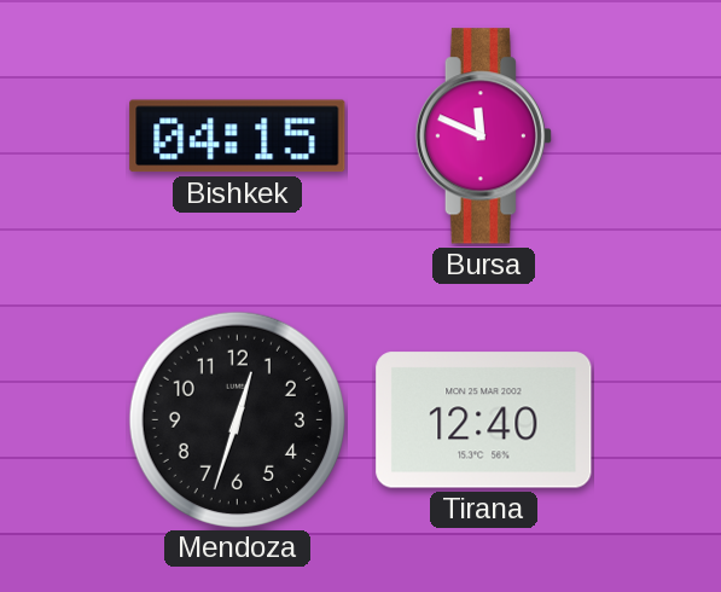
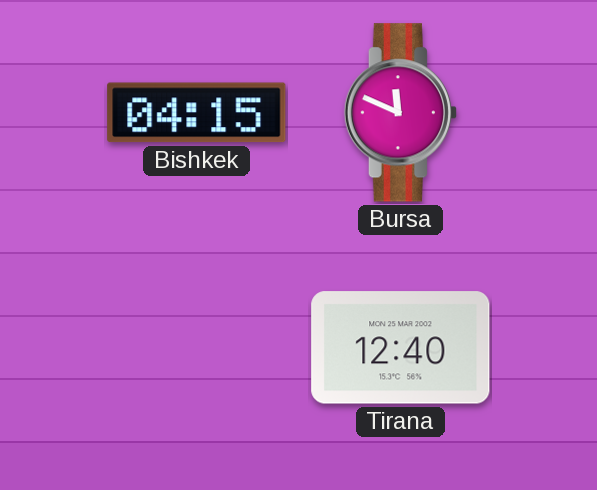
Mendoza: 12:33 -> none (237, 419)
